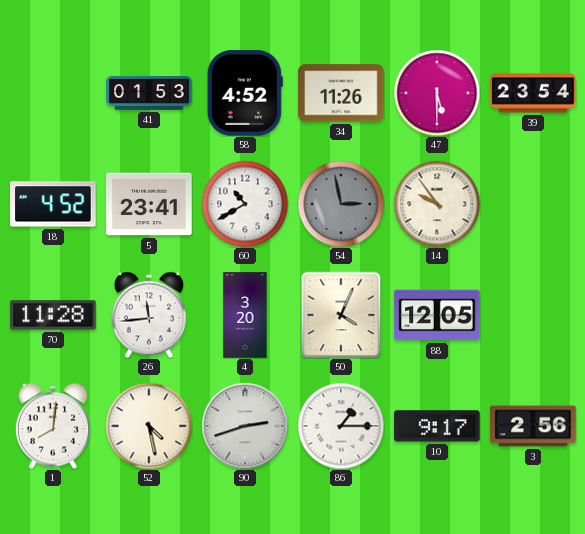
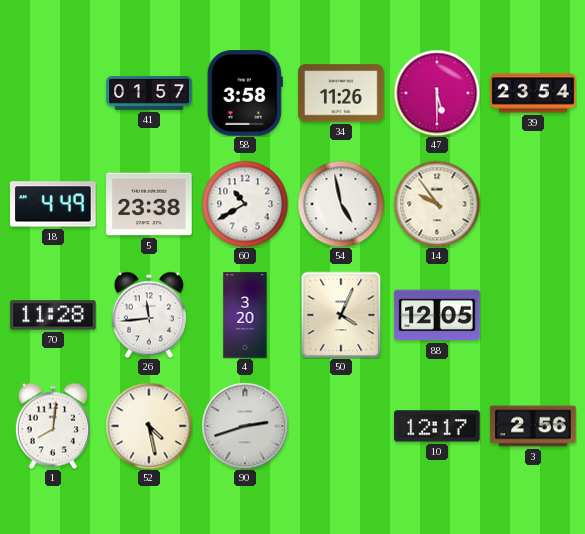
41: 01:53 -> 01:57 (149, 94)
58: 4:52 -> 3:58 (245, 93)
18: 4:52 -> 4:49 (53, 204)
5: 23:41 -> 23:38 (149, 204)
54: 2:58 -> 4:58 (341, 204)
54 dial: grey -> white (341, 204)
86: 1:15 -> none (341, 426)
10: 9:17 -> 12:17 (437, 426)
